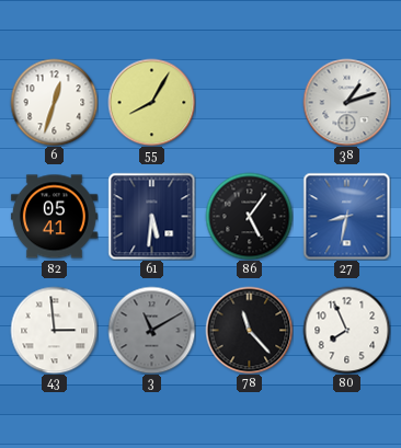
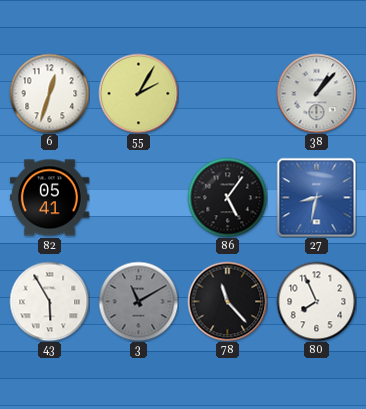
55: 8:05 -> 2:05 (138, 93)
38: 1:12 -> 1:07 (316, 93)
61: 5:31 -> none (151, 216)
43: 2:59 -> 5:55 (49, 301)
